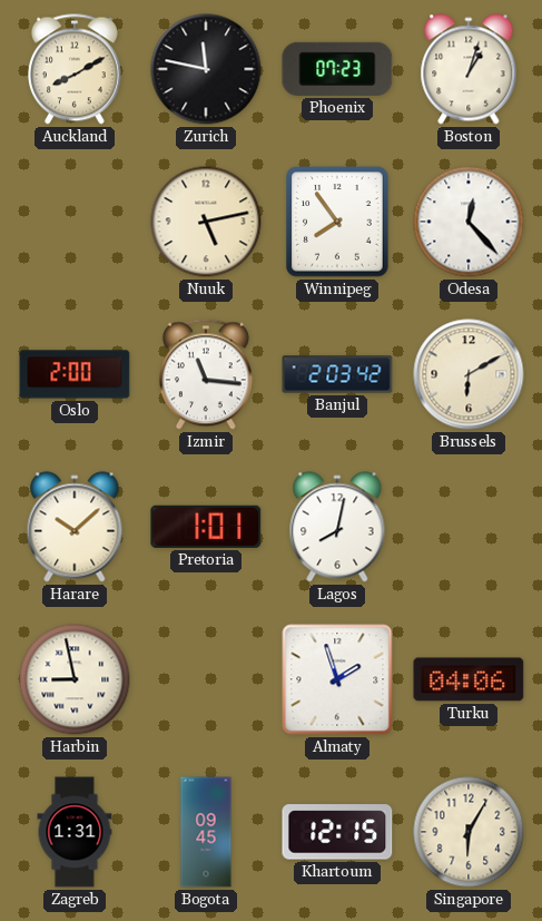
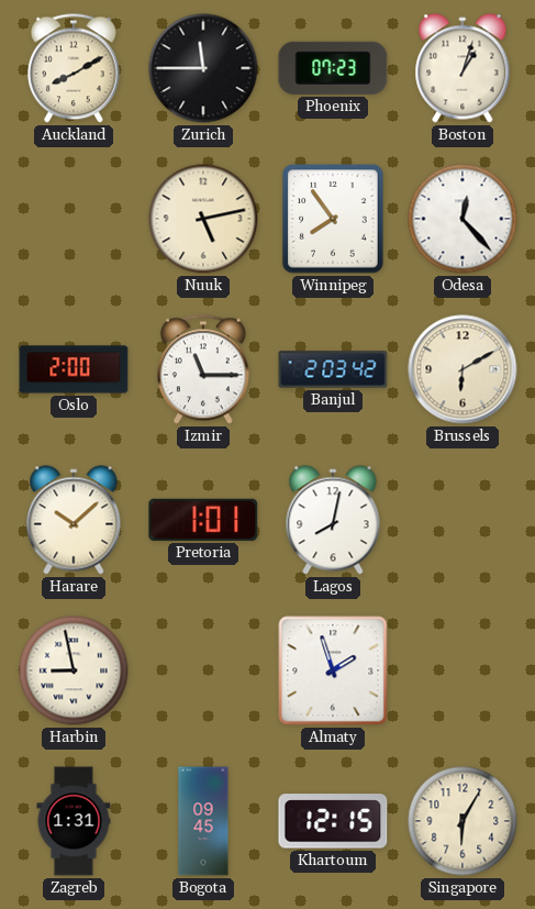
Zurich: 11:47 -> 11:45 (203, 68)
Izmir: 11:16 -> 11:15 (203, 369)
Turku: 04:06 -> none (469, 679)
